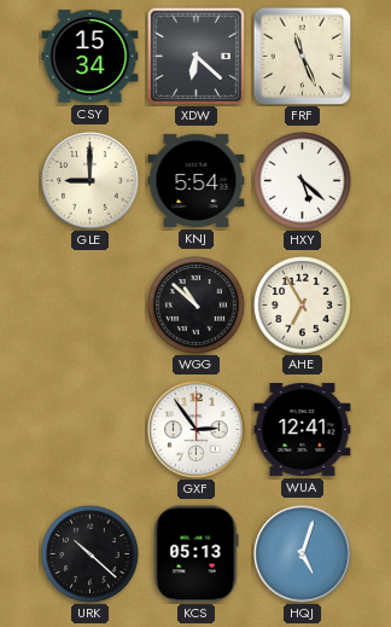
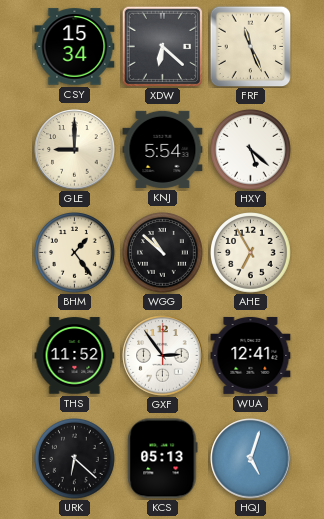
BHM: none -> 1:24 (75, 253)
THS: none -> 11:52 (75, 356)
URK: 10:22 -> 6:22 (75, 459)
